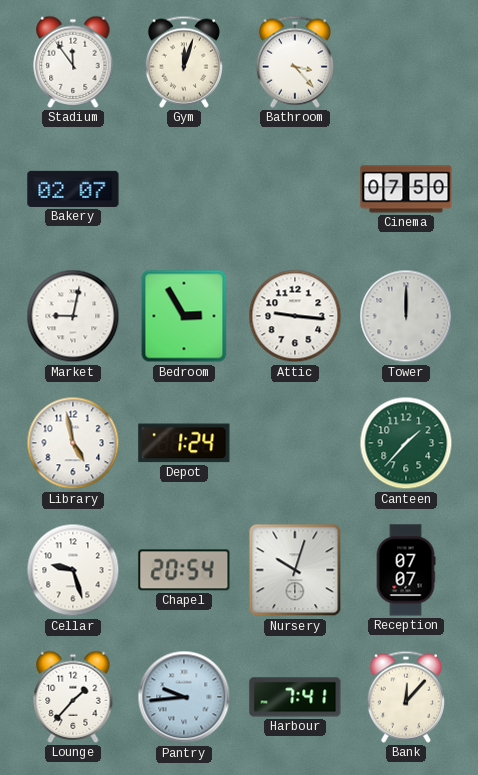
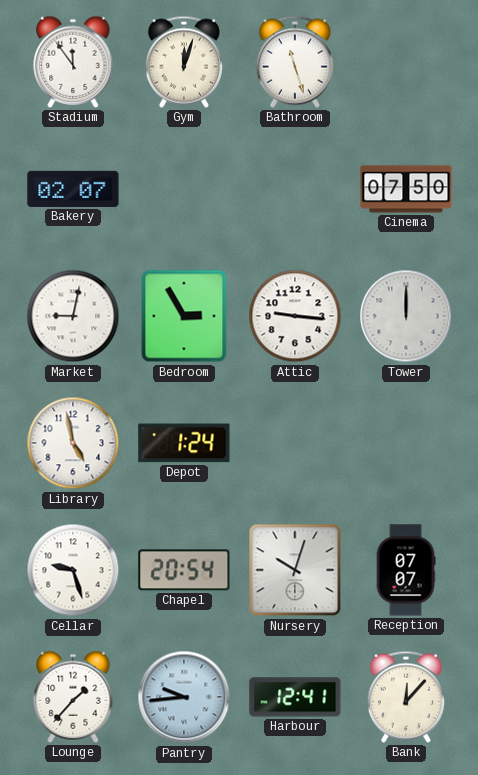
Bathroom: 3:23 -> 11:27 (295, 62)
Canteen: 1:37 -> none (406, 443)
Harbour: 7:41 -> 12:41 (295, 697)
